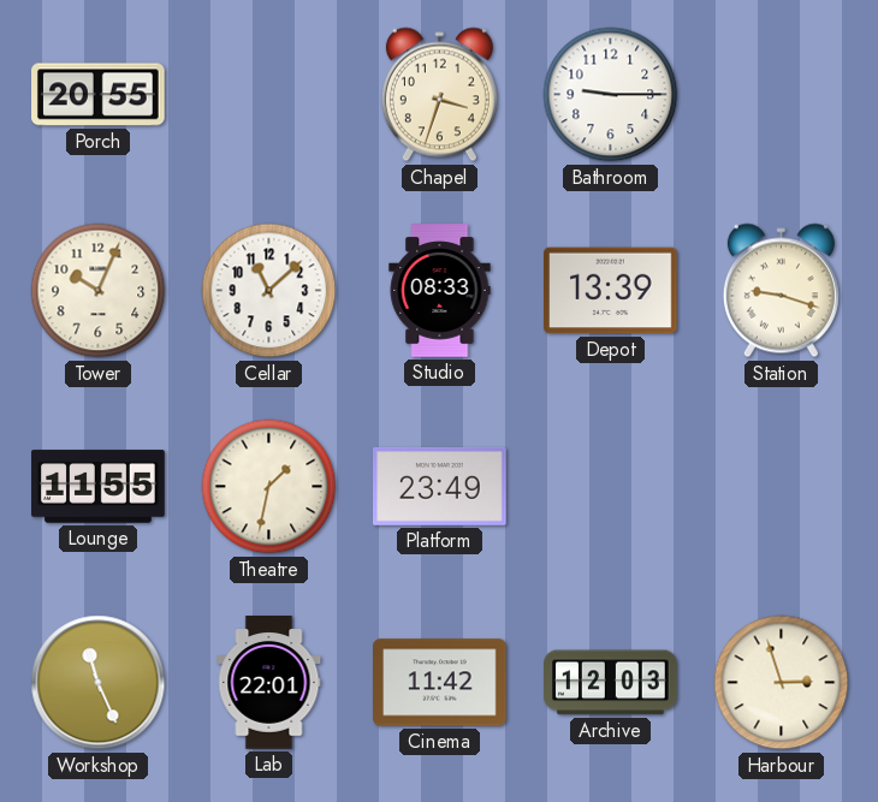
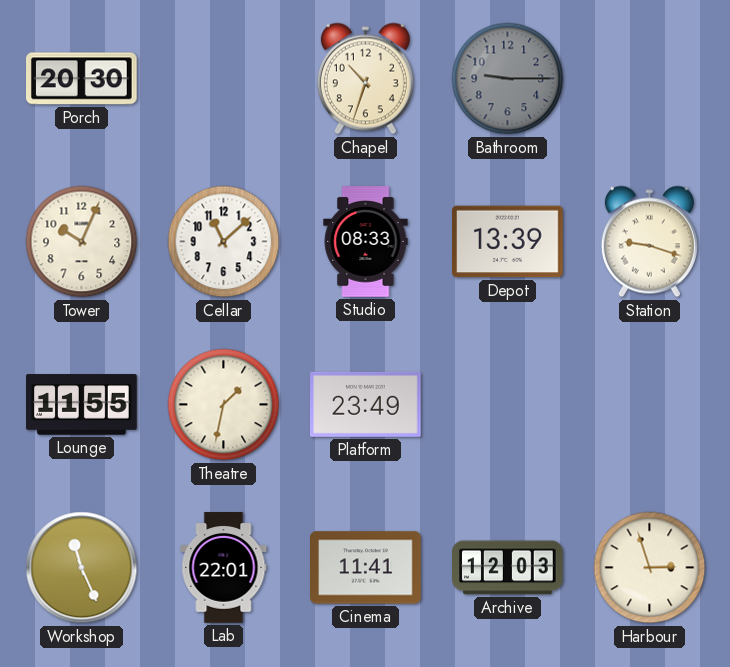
Porch: 20:55 -> 20:30 (82, 79)
Chapel: 3:33 -> 10:33 (365, 79)
Bathroom dial: white -> grey (508, 79)
Cinema: 11:42 -> 11:41 (366, 568)
